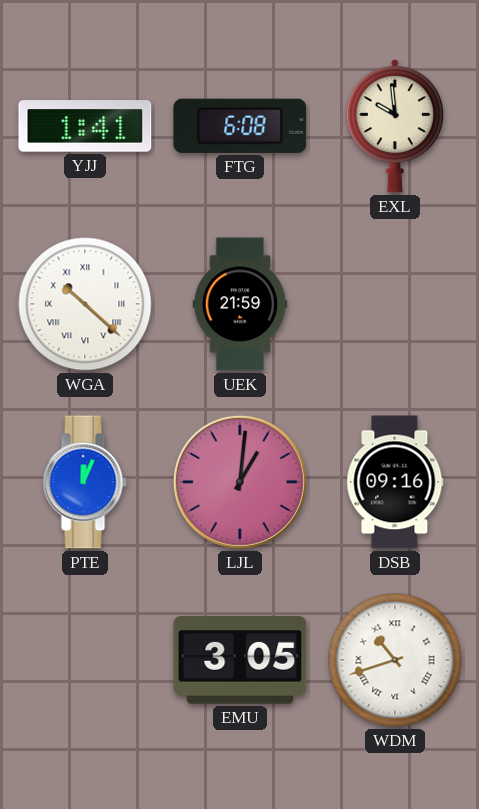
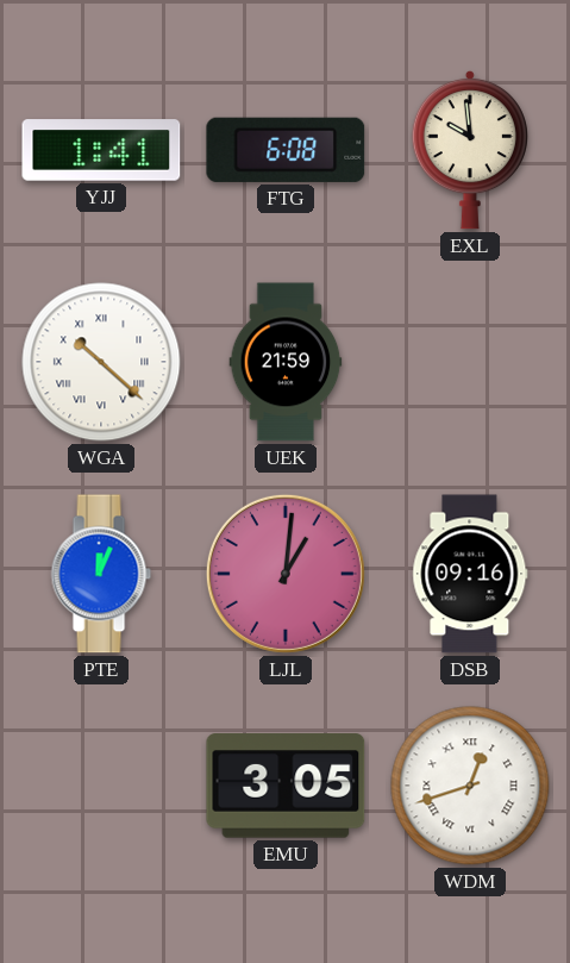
WDM: 10:42 -> 12:42 (470, 786)
